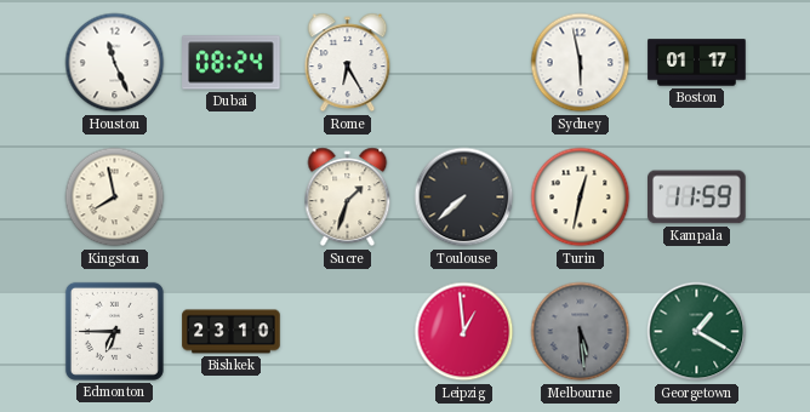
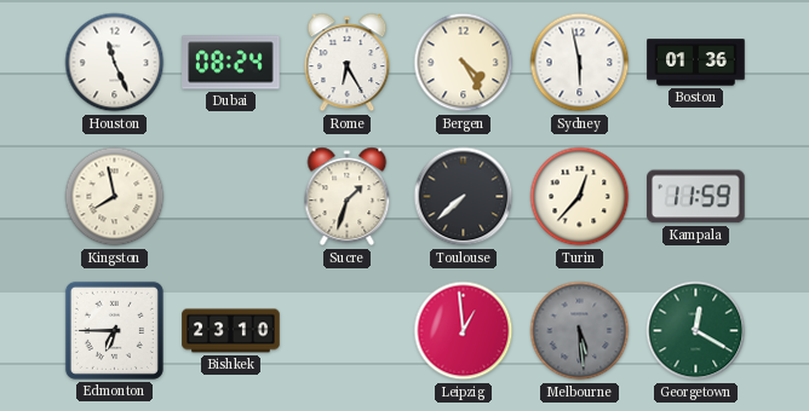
Bergen: none -> 4:25 (464, 63)
Boston: 01:17 -> 01:36 (696, 63)
Turin: 12:32 -> 12:37 (580, 197)
Georgetown: 1:20 -> 12:20 (696, 331)
